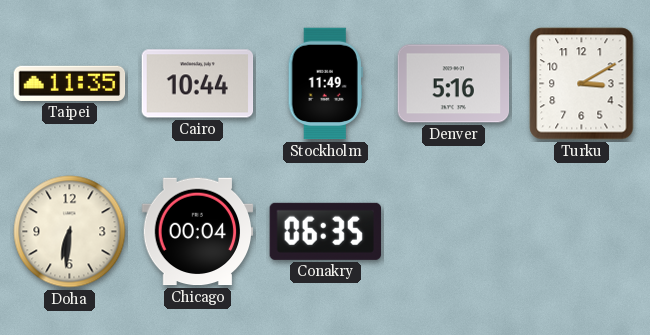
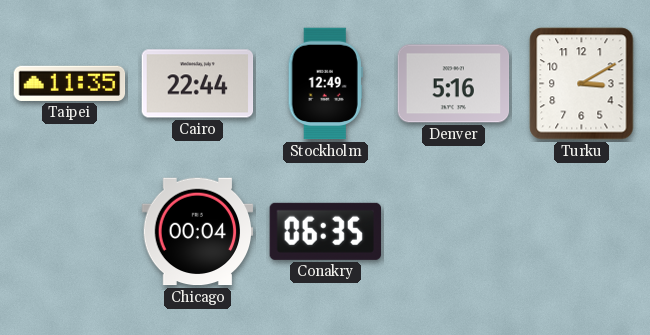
Cairo: 10:44 -> 22:44 (198, 84)
Stockholm: 11:49 -> 12:49 (325, 84)
Doha: 6:31 -> none (70, 232)
